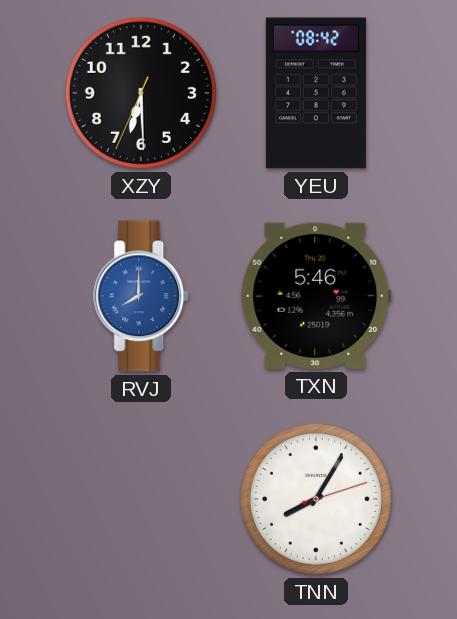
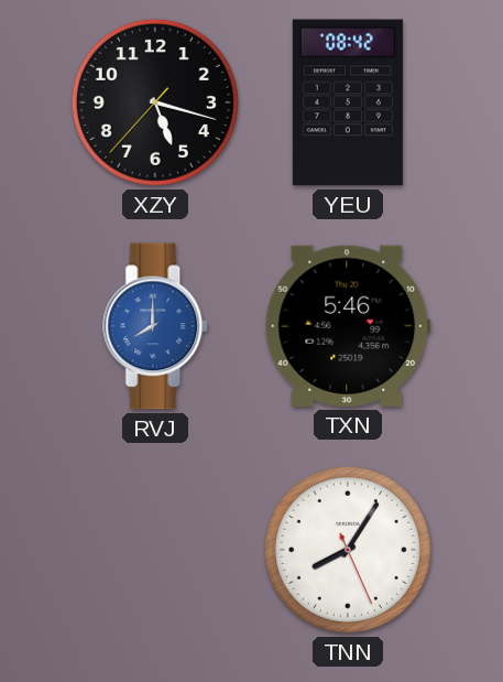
XZY: 6:29 -> 5:17 (155, 102)
TNN: 8:05:12 -> 8:05:26 (348, 550)
